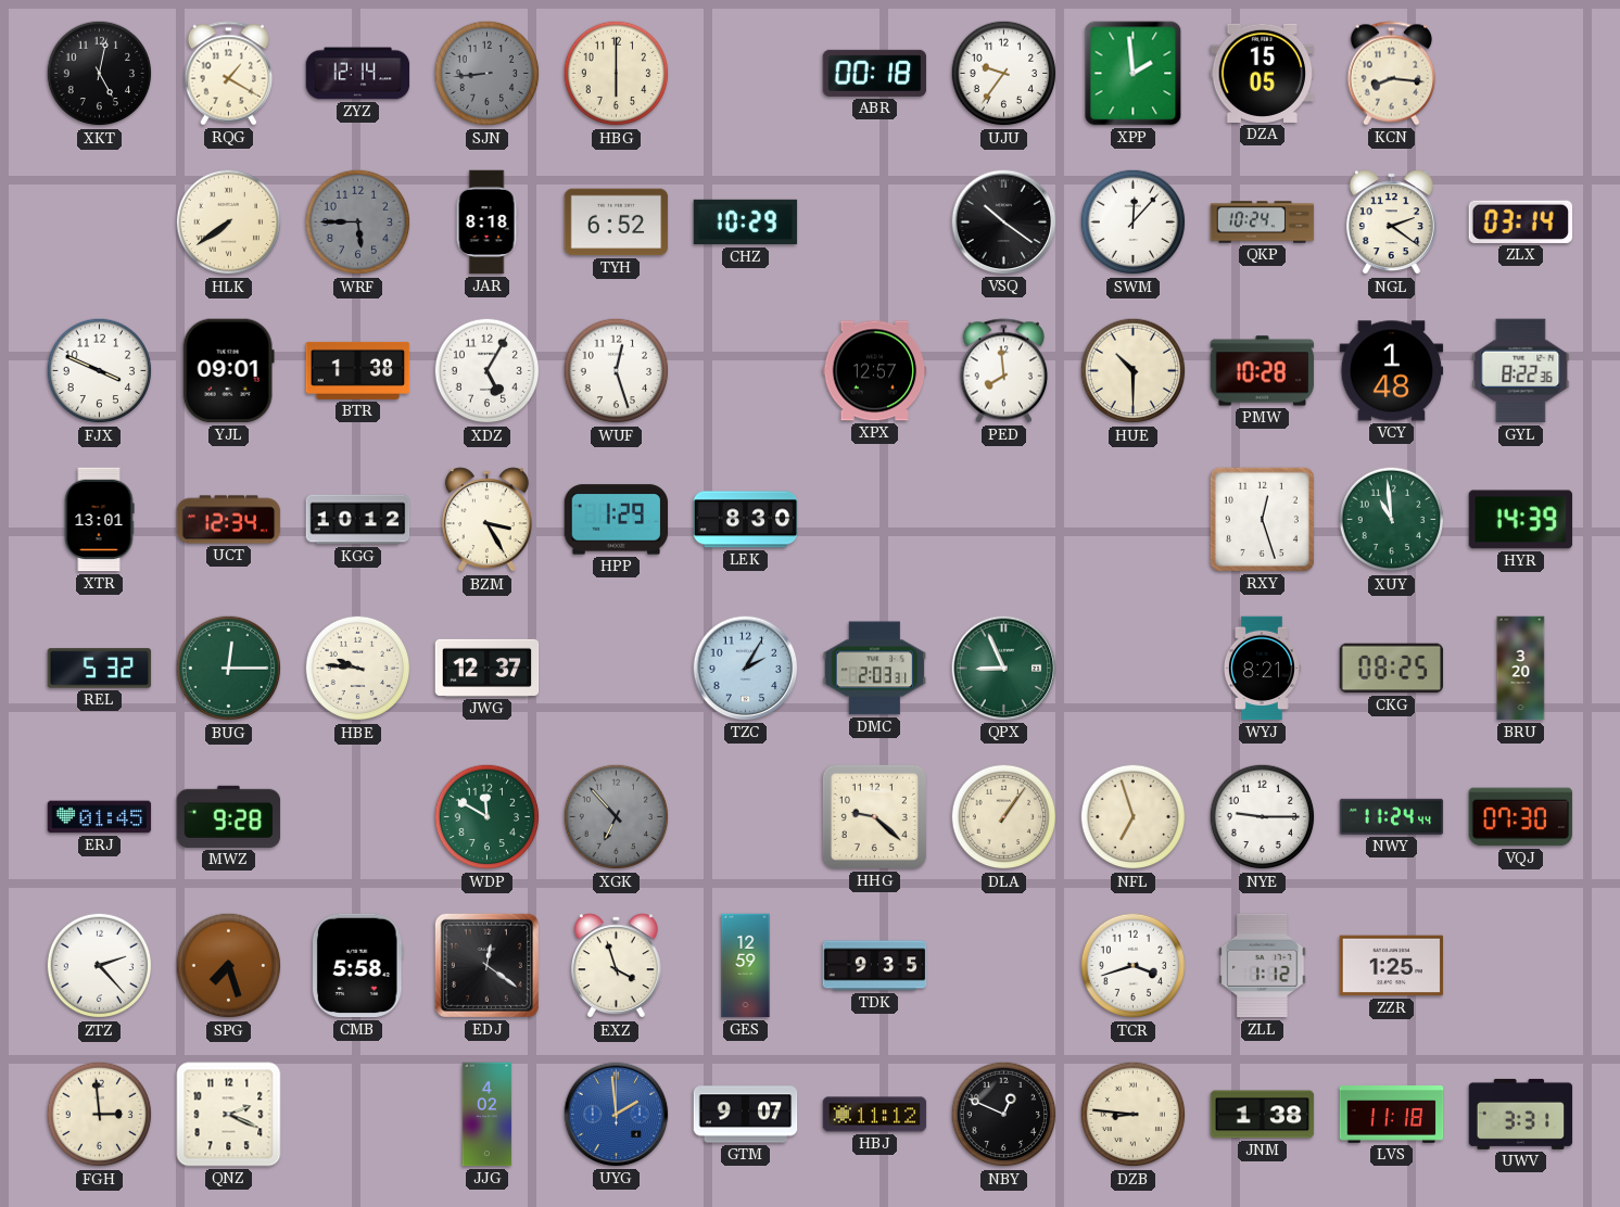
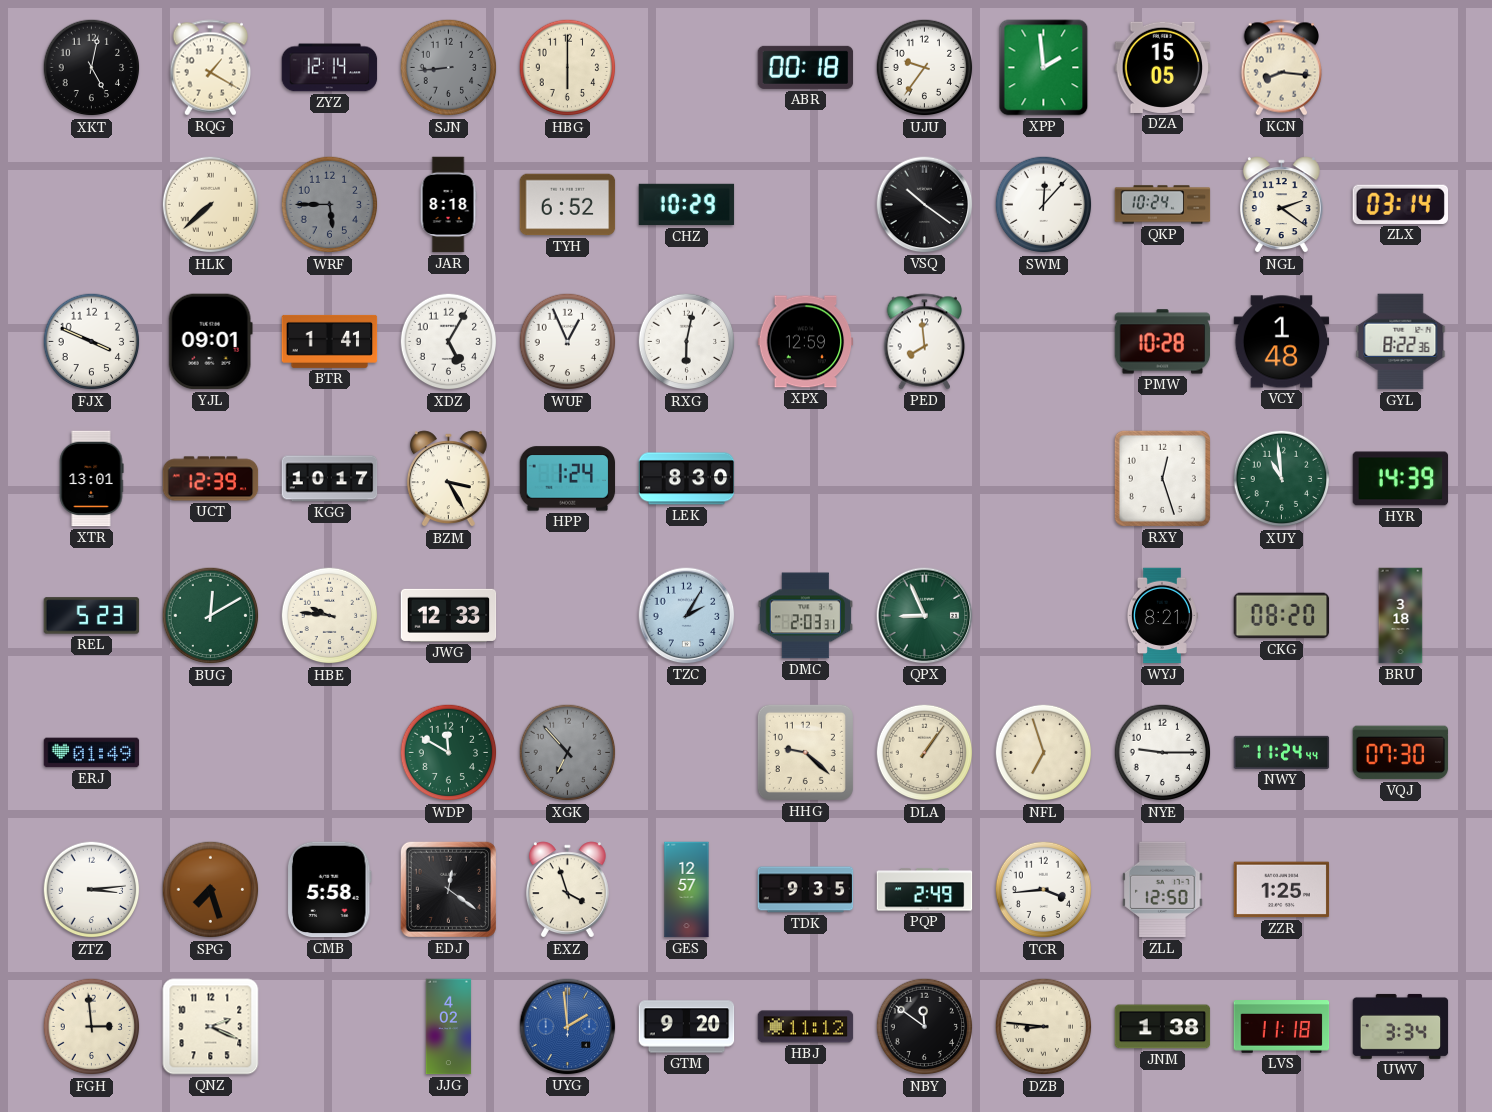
HLK: 7:39 -> 7:38 (211, 205)
BTR: 1:38 -> 1:41 (330, 341)
WUF: 12:27 -> 12:56 (568, 342)
RXG: none -> 6:02 (687, 342)
XPX: 12:57 -> 12:59 (806, 342)
HUE: 10:30 -> none (1134, 371)
UCT: 12:34 -> 12:39 (211, 479)
KGG: 10:12 -> 10:17 (330, 479)
HPP: 1:29 -> 1:24 (568, 479)
REL: 5:32 -> 5:23 (92, 616)
BUG: 12:15 -> 12:10 (211, 616)
JWG: 12:37 -> 12:33 (449, 615)
CKG: 08:25 -> 08:20 (1282, 616)
BRU: 3:20 -> 3:18 (1401, 616)
ERJ: 01:45 -> 01:49 (92, 753)
MWZ: 9:28 -> none (229, 816)
ZTZ: 2:23 -> 3:14 (92, 890)
GES: 12:59 -> 12:57 (687, 890)
PQP: none -> 2:49 (925, 890)
TCR: 3:42 -> 3:44 (1044, 890)
ZLL: 1:12 -> 12:50 (1163, 890)
GTM: 9:07 -> 9:20 (687, 1027)
NBY: 12:49 -> 11:51 (925, 1027)
UWV: 3:31 -> 3:34 (1401, 1026)
